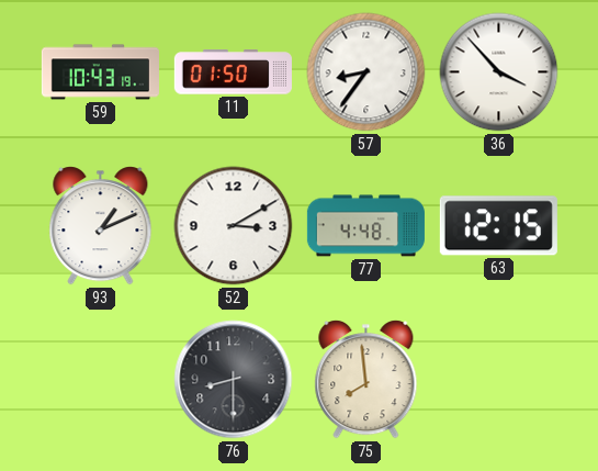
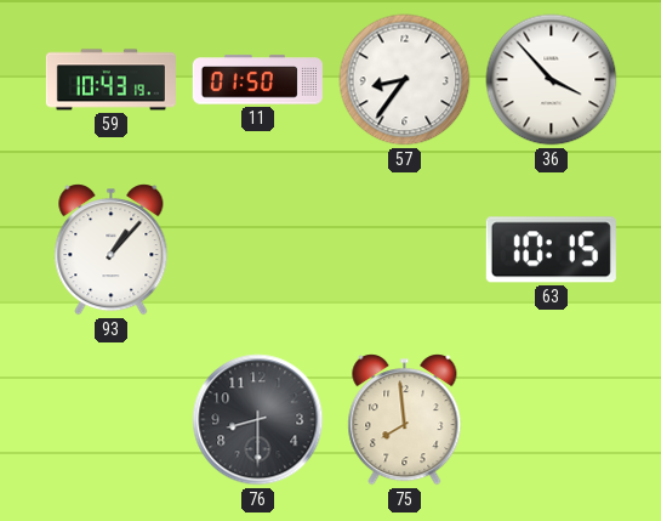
93: 1:11 -> 1:07 (112, 250)
52: 3:10 -> none (234, 226)
77: 4:48 -> none (365, 226)
63: 12:15 -> 10:15 (551, 250)
